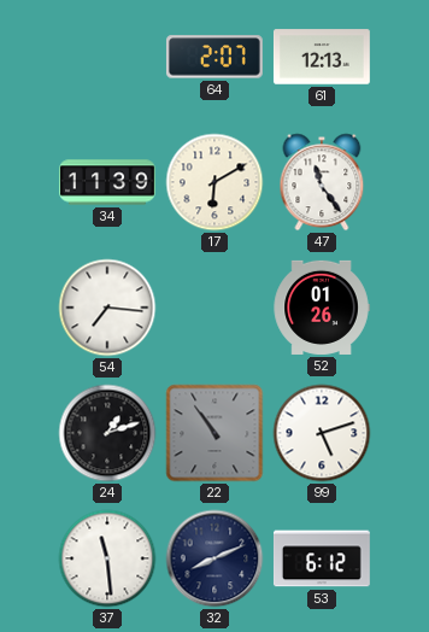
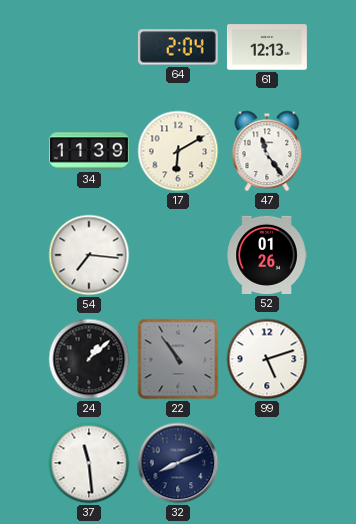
64: 2:07 -> 2:04 (178, 47)
24: 1:12 -> 1:08 (89, 359)
53: 6:12 -> none (322, 558)
